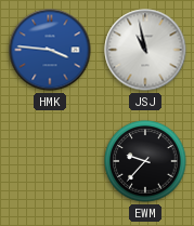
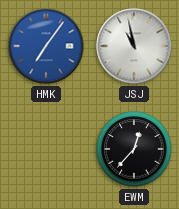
HMK: 3:46 -> 7:06 (46, 46)
EWM: 9:37 -> 12:37 (134, 149)
